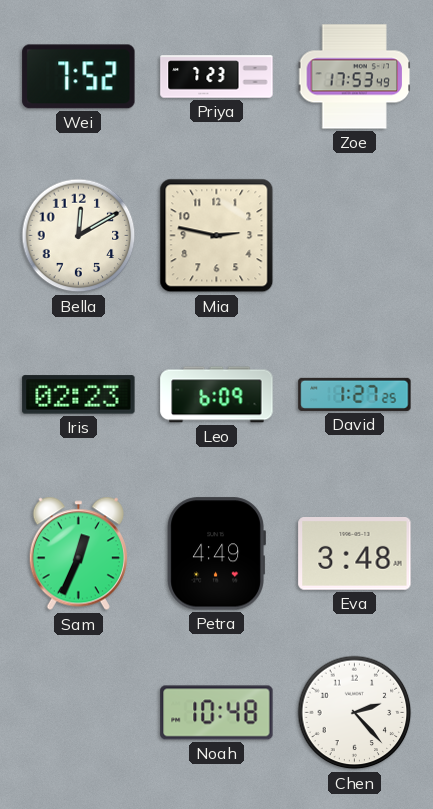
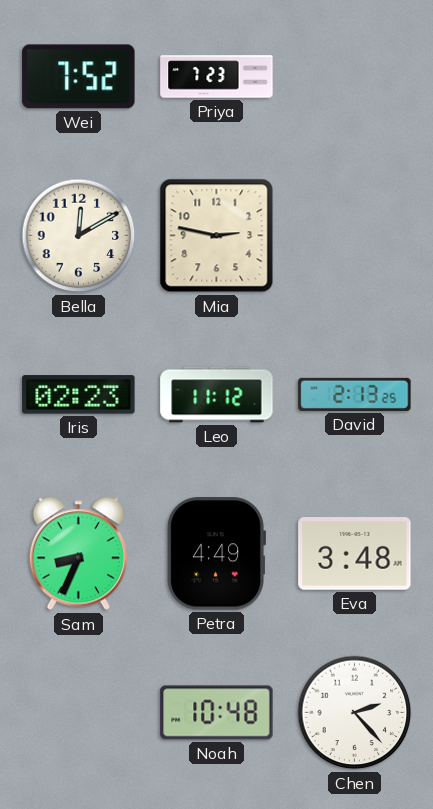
Zoe: 17:53 -> none (355, 77)
Leo: 6:09 -> 11:12 (217, 395)
David: 1:27 -> 2:13 (355, 394)
Sam: 12:34 -> 8:34 (78, 554)
